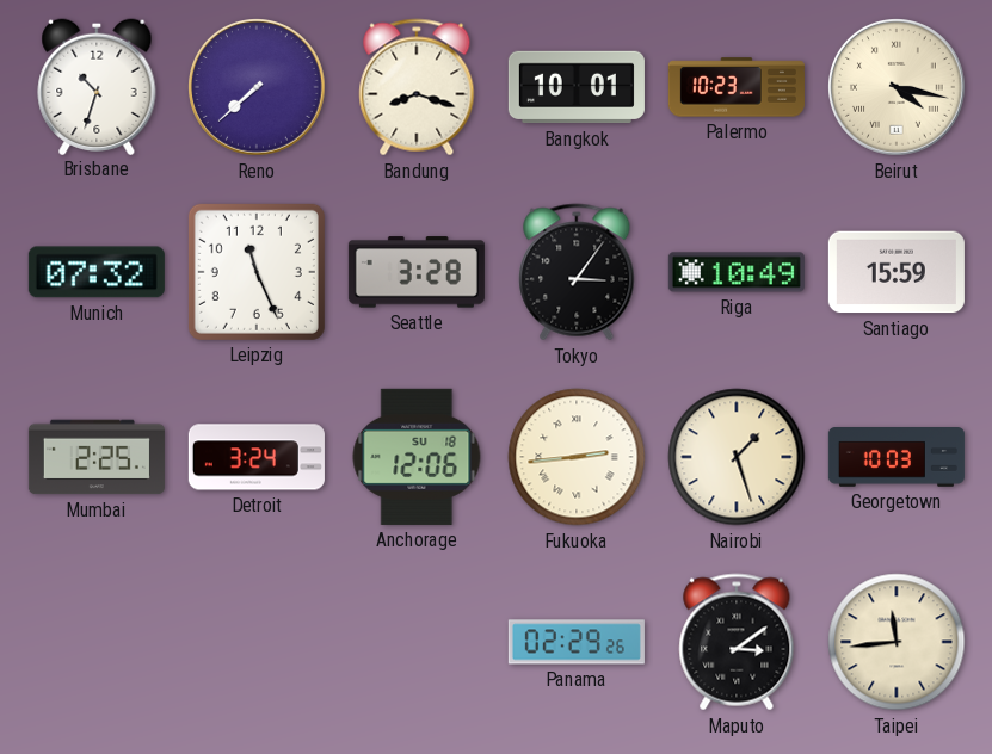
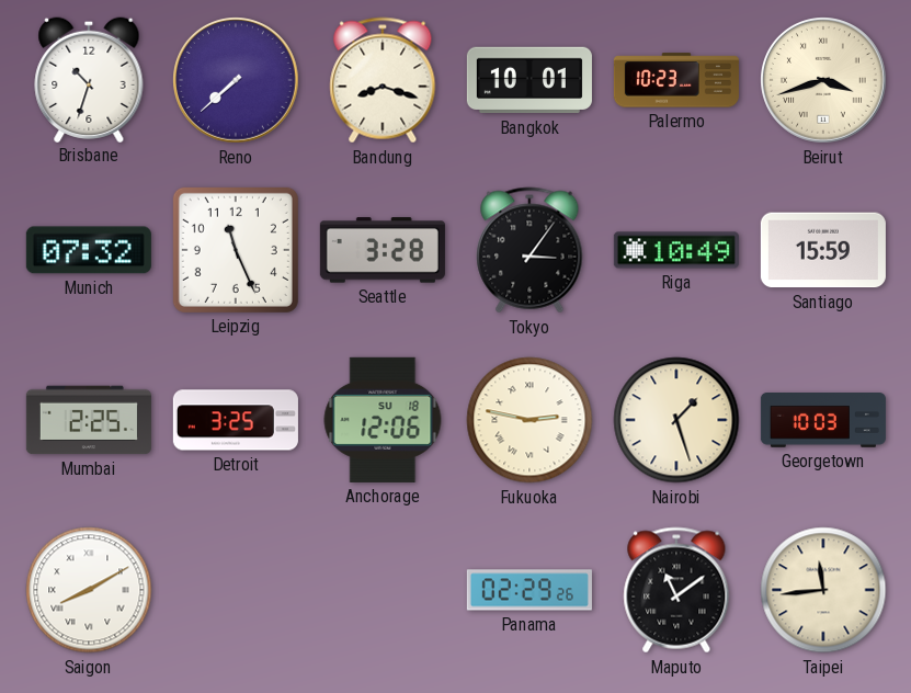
Beirut: 4:17 -> 3:42 (824, 81)
Detroit: 3:24 -> 3:25 (236, 420)
Fukuoka: 2:44 -> 2:47 (529, 420)
Saigon: none -> 8:10 (89, 590)
Maputo: 3:09 -> 11:09 (676, 590)
